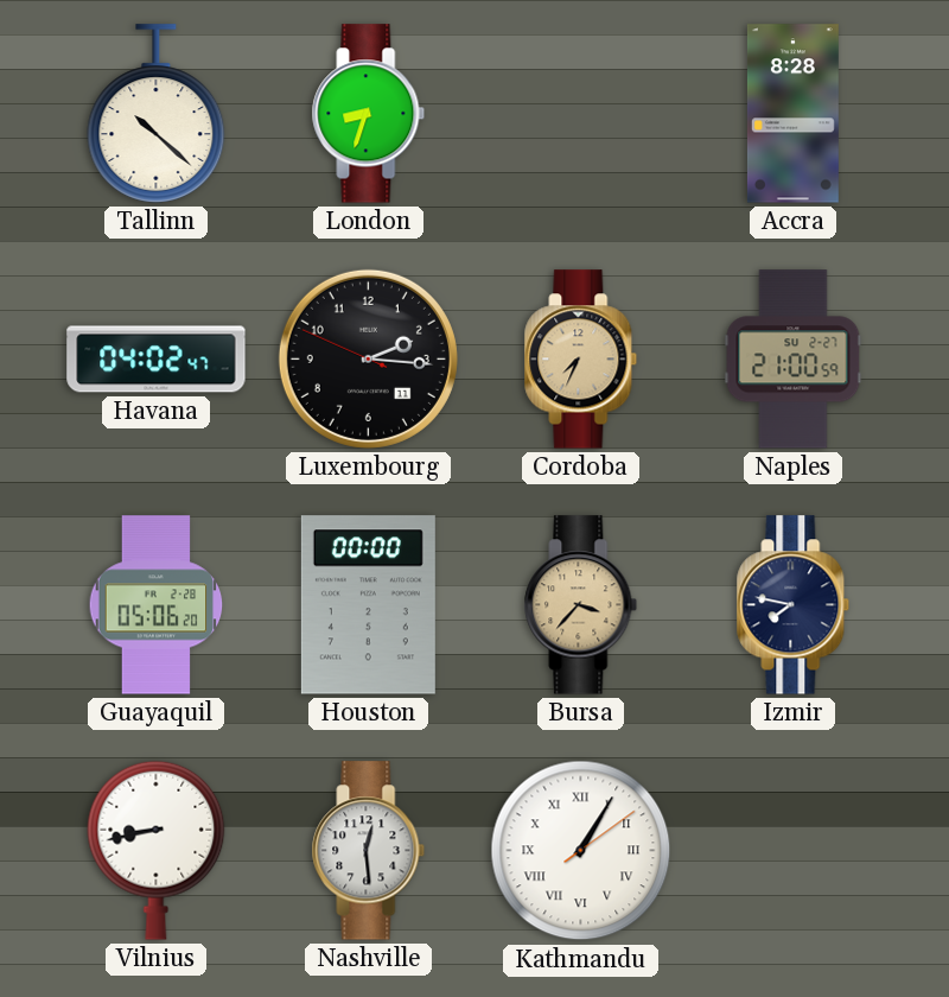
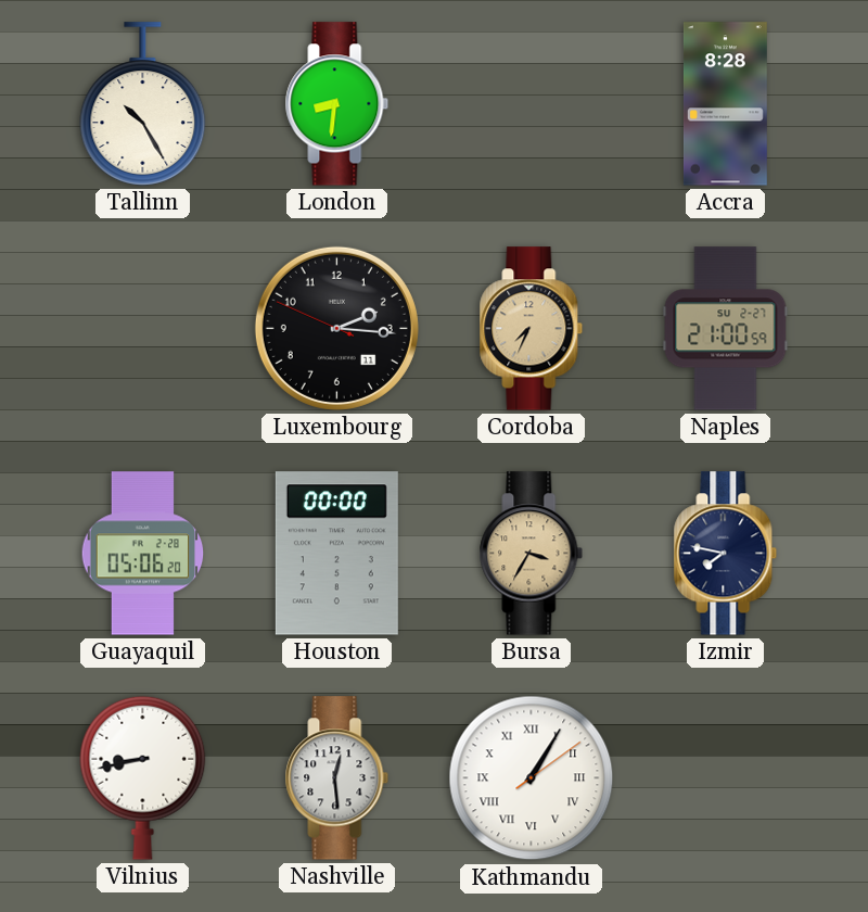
Tallinn: 10:22 -> 10:25 (143, 104)
London: 8:33 -> 8:31 (337, 104)
Havana: 04:02 -> none (157, 360)
Bursa: 3:37 -> 3:35 (532, 554)
